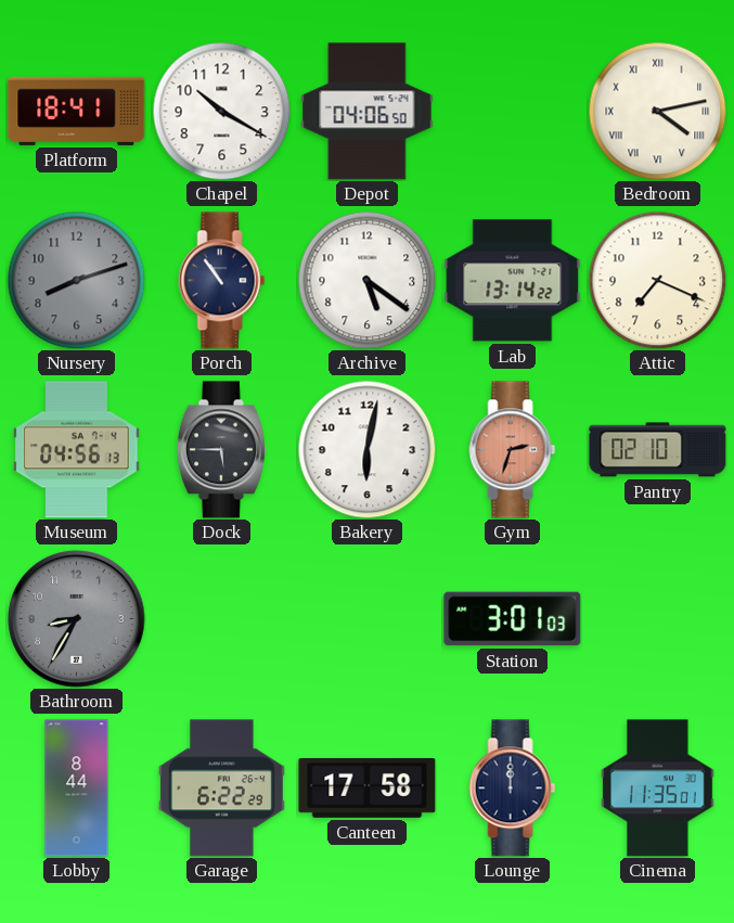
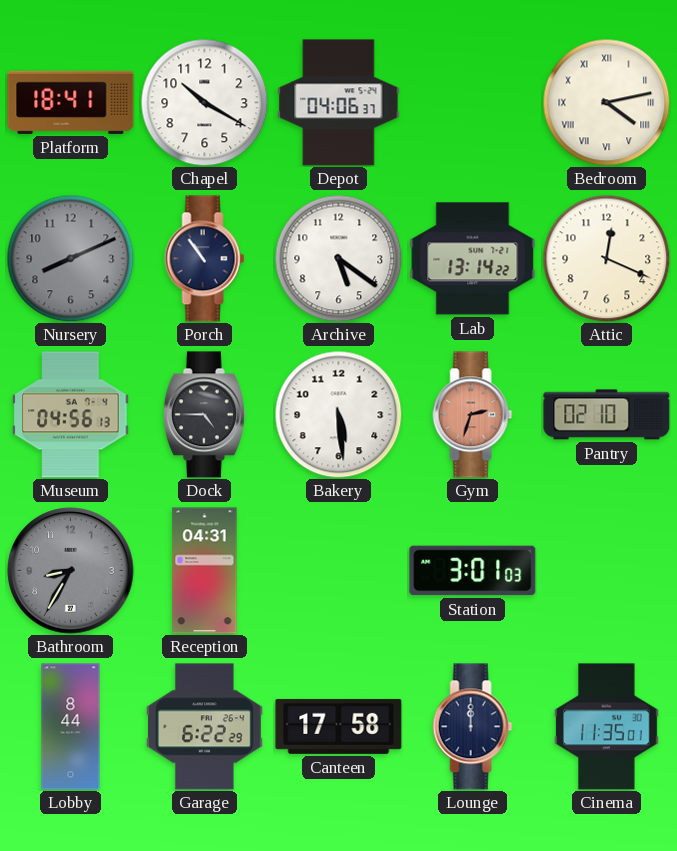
Depot: 04:06:50 -> 04:06:37 (339, 103)
Nursery: 8:12 -> 8:11 (70, 258)
Attic: 7:19 -> 12:19 (606, 258)
Dock: 5:45 -> 4:45 (204, 415)
Bakery: 6:02 -> 5:29 (338, 414)
Reception: none -> 04:31 (205, 571)
